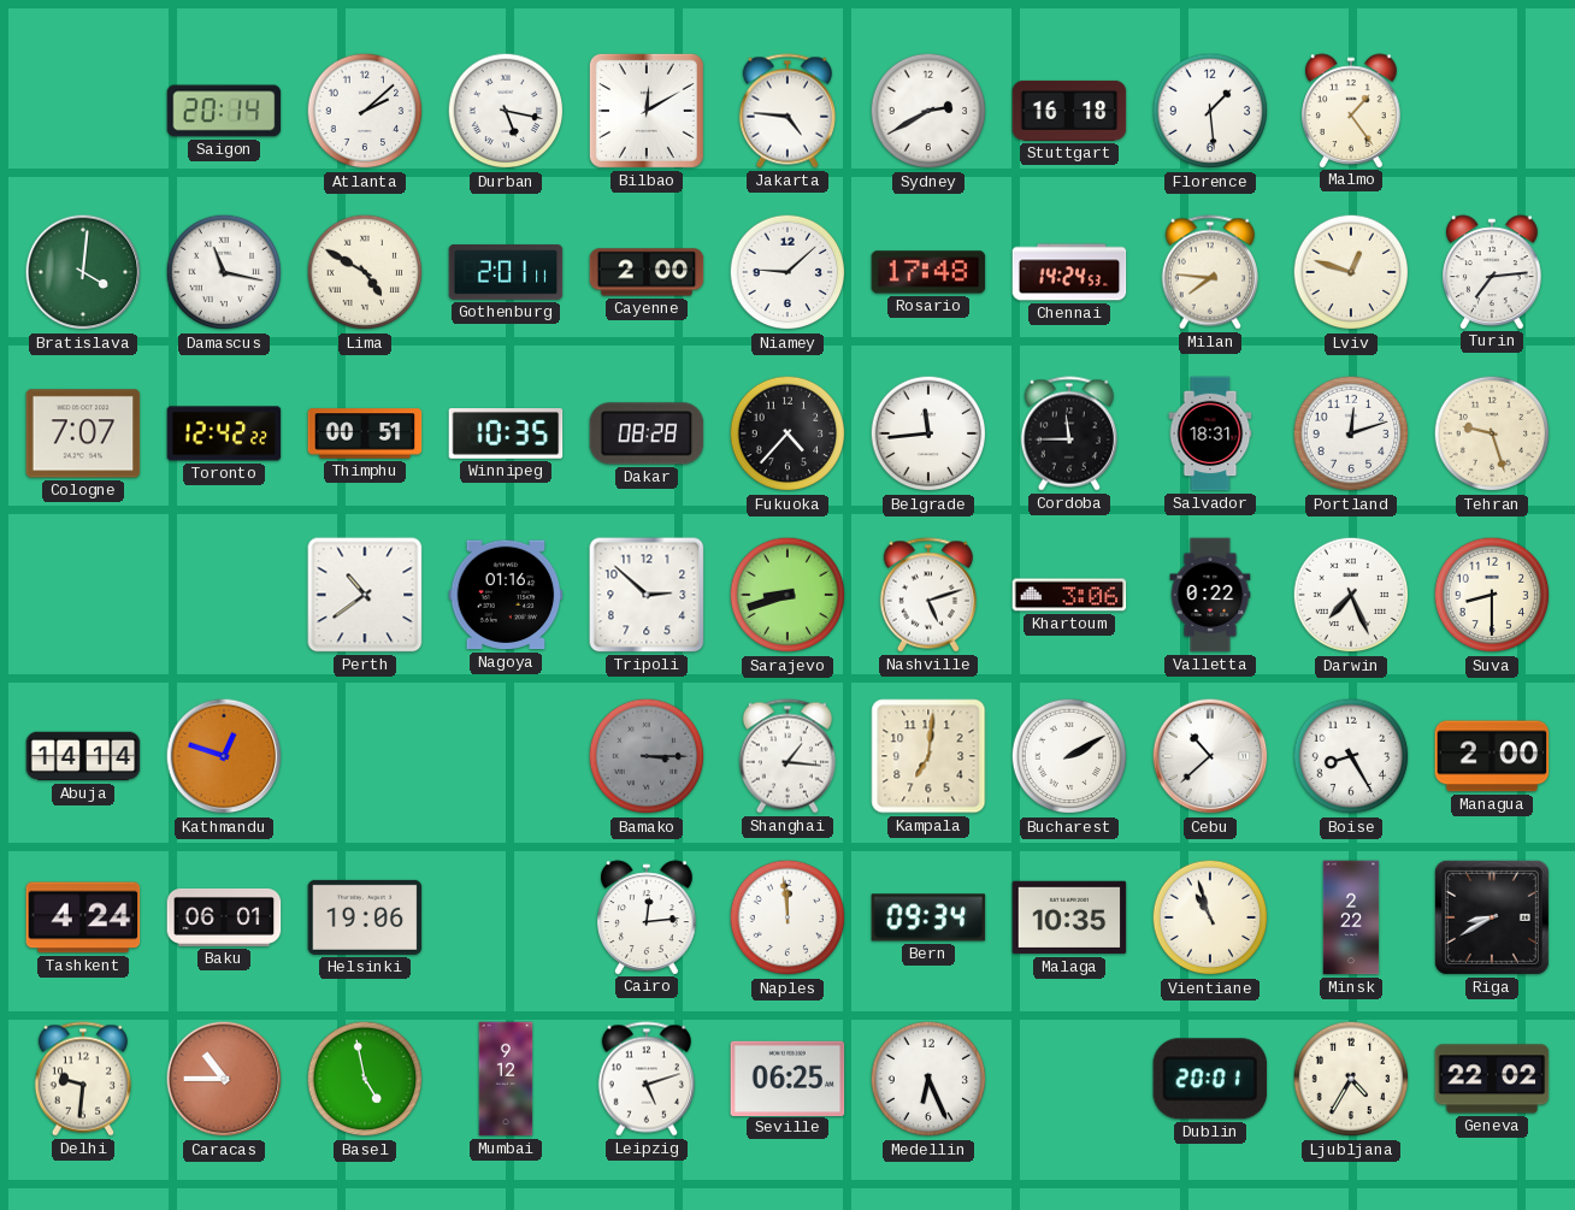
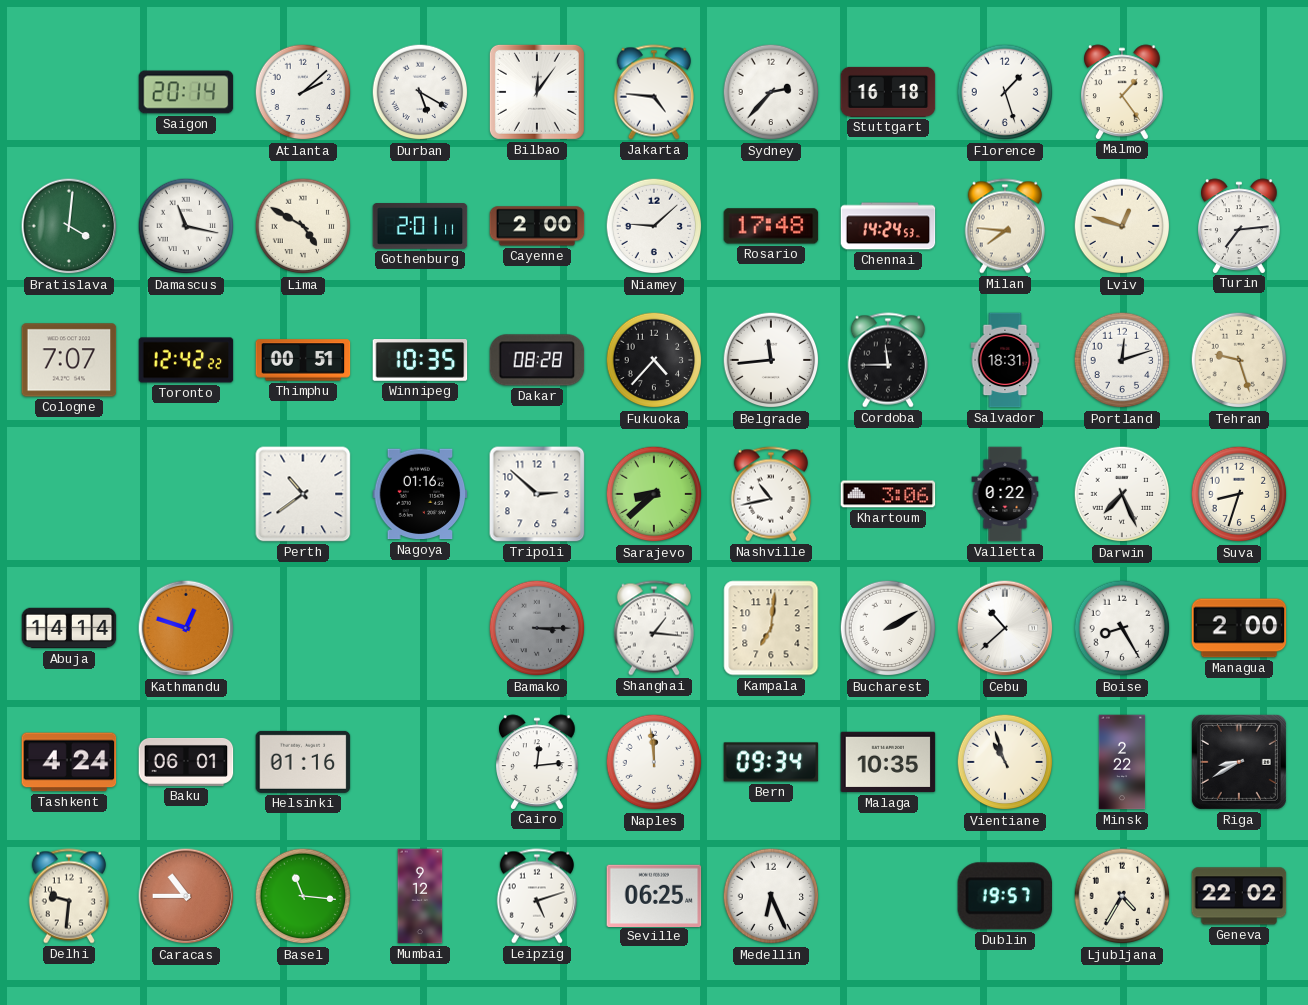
Durban: 5:17 -> 5:20 (420, 92)
Bilbao: 12:10 -> 12:06 (537, 92)
Sydney: 2:40 -> 2:37 (771, 92)
Florence: 1:29 -> 1:27 (1005, 92)
Sarajevo: 8:42 -> 8:38 (654, 494)
Nashville: 5:12 -> 10:43 (771, 494)
Suva: 8:30 -> 8:33 (1239, 494)
Helsinki: 19:06 -> 01:16 (303, 762)
Basel: 4:58 -> 11:16 (303, 896)
Dublin: 20:01 -> 19:57 (1005, 896)
